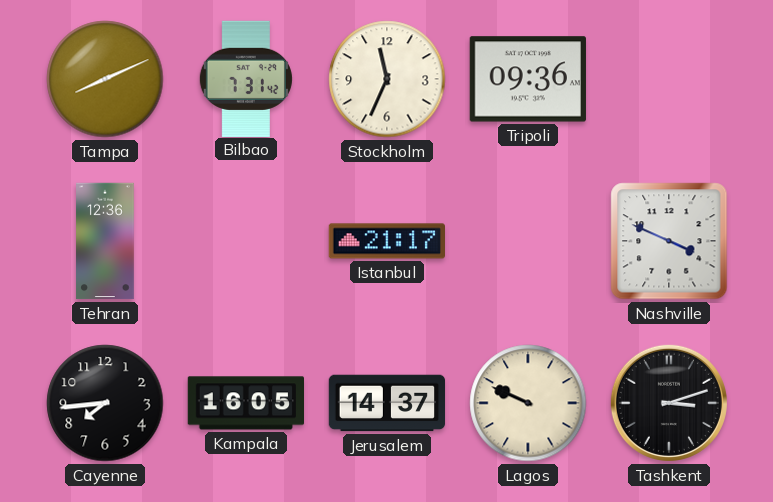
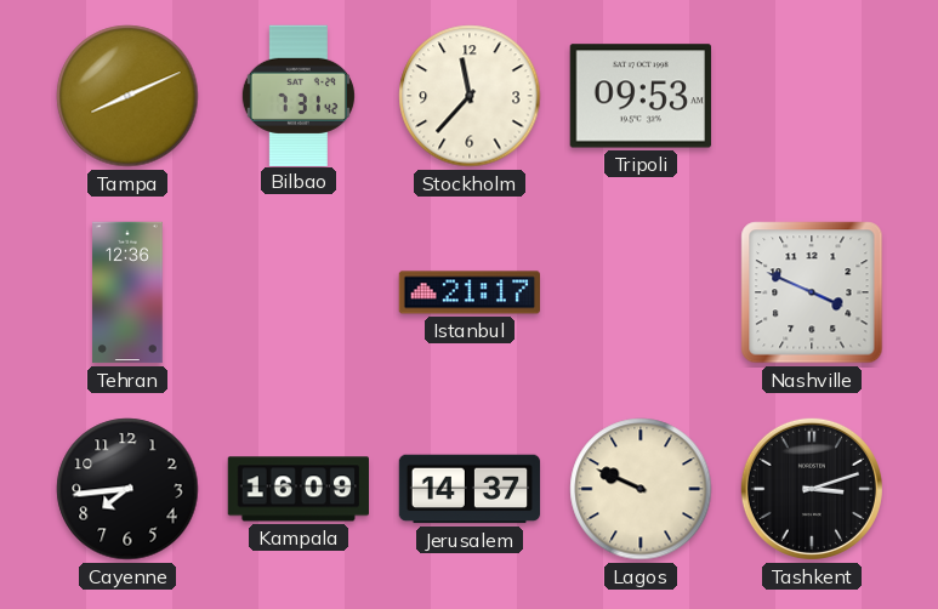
Stockholm: 11:34 -> 11:37 (470, 96)
Tripoli: 09:36 -> 09:53 (641, 96)
Kampala: 16:05 -> 16:09 (297, 489)
